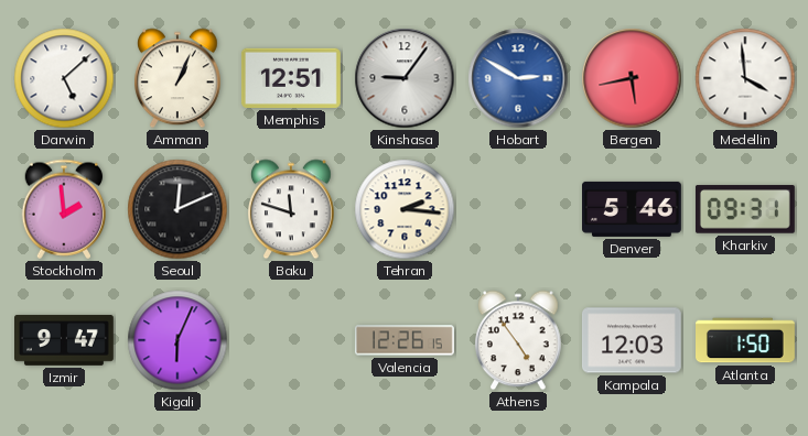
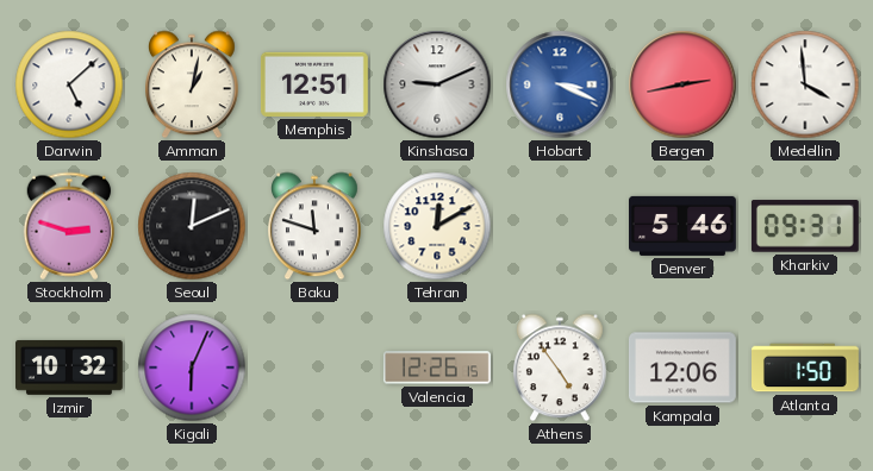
Amman: 1:04 -> 1:02 (193, 84)
Kinshasa: 9:06 -> 9:11 (437, 84)
Hobart: 2:50 -> 3:19 (560, 84)
Bergen: 5:43 -> 2:43 (682, 84)
Stockholm: 1:59 -> 2:48 (69, 226)
Tehran: 2:16 -> 12:10 (437, 226)
Izmir: 9:47 -> 10:32 (70, 368)
Kampala: 12:03 -> 12:06 (682, 368)
